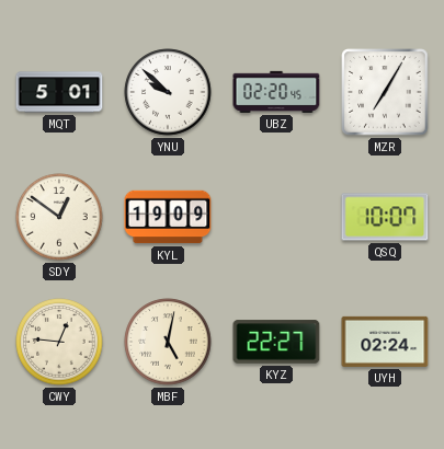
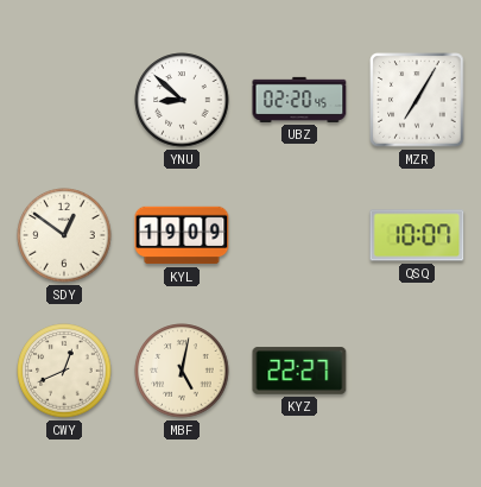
MQT: 5:01 -> none (59, 92)
YNU: 9:52 -> 8:52 (182, 100)
CWY: 12:46 -> 12:41 (64, 371)
UYH: 02:24 -> none (385, 342)
